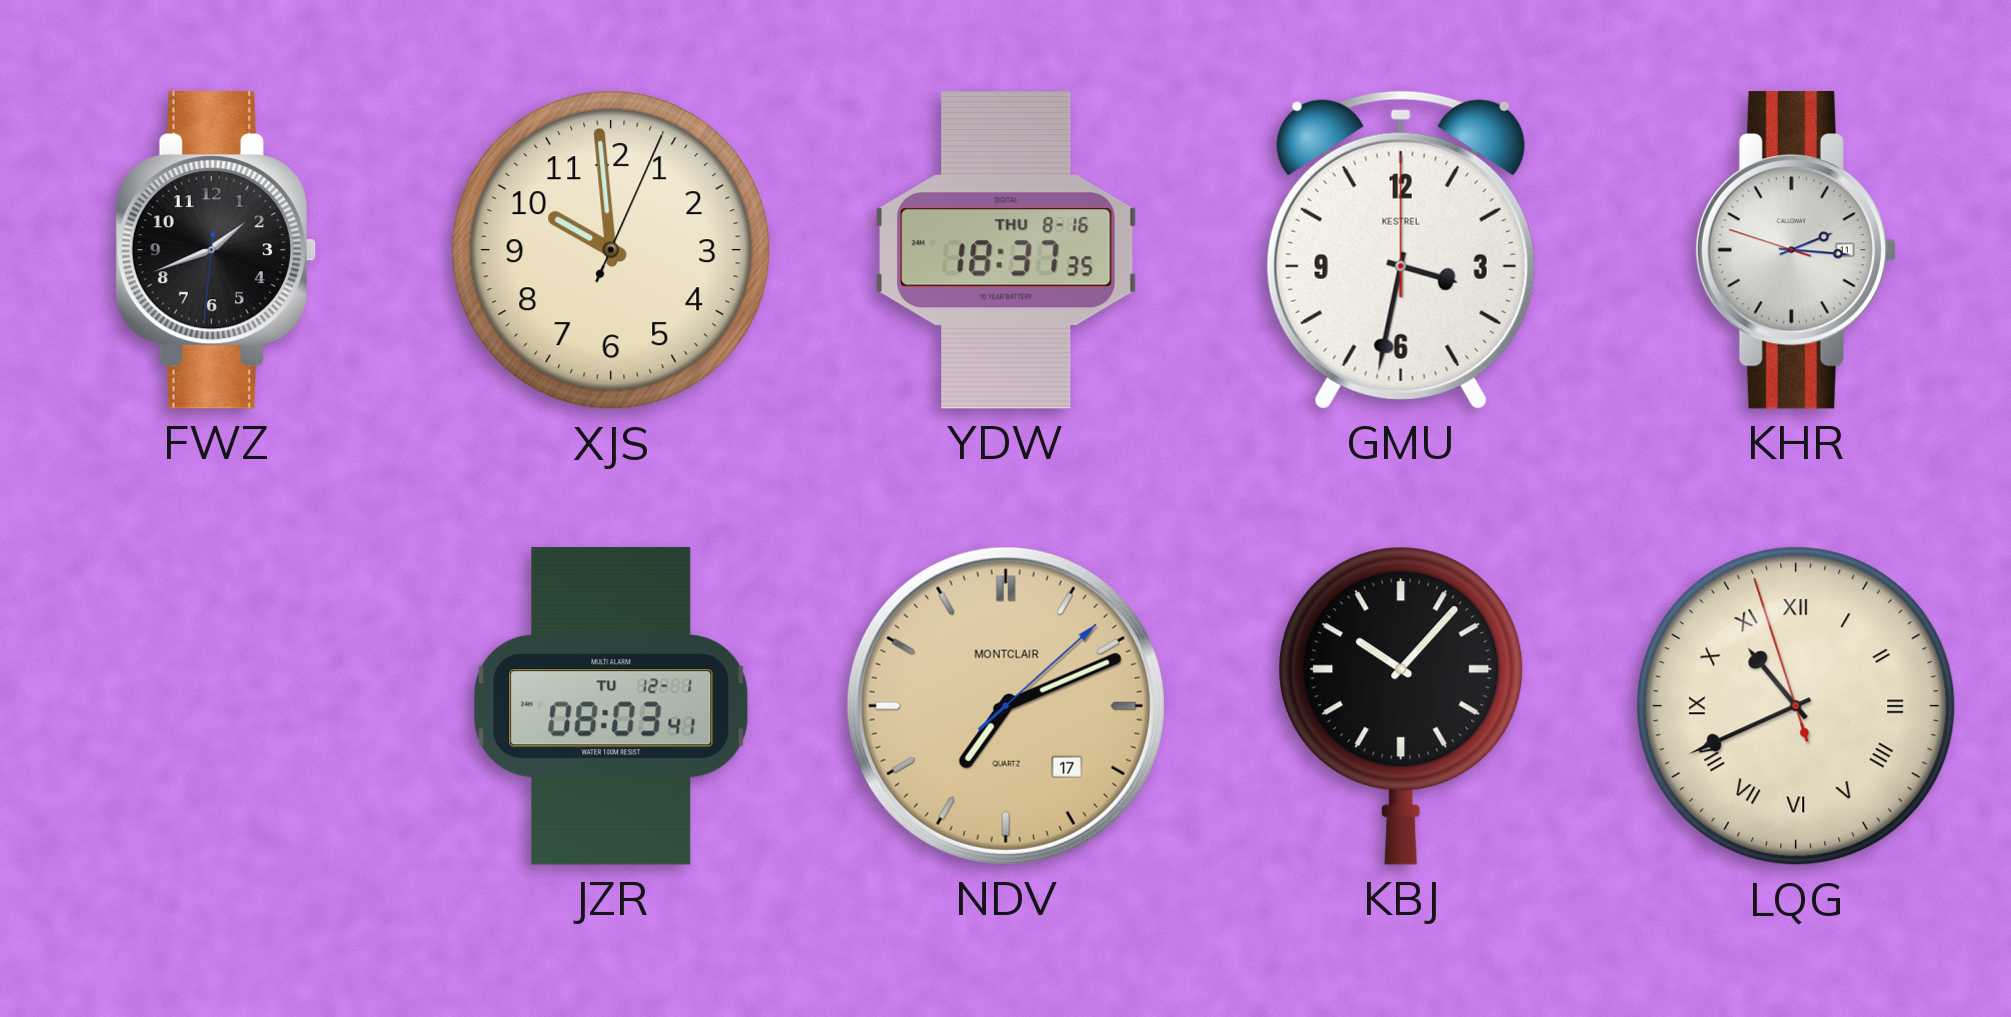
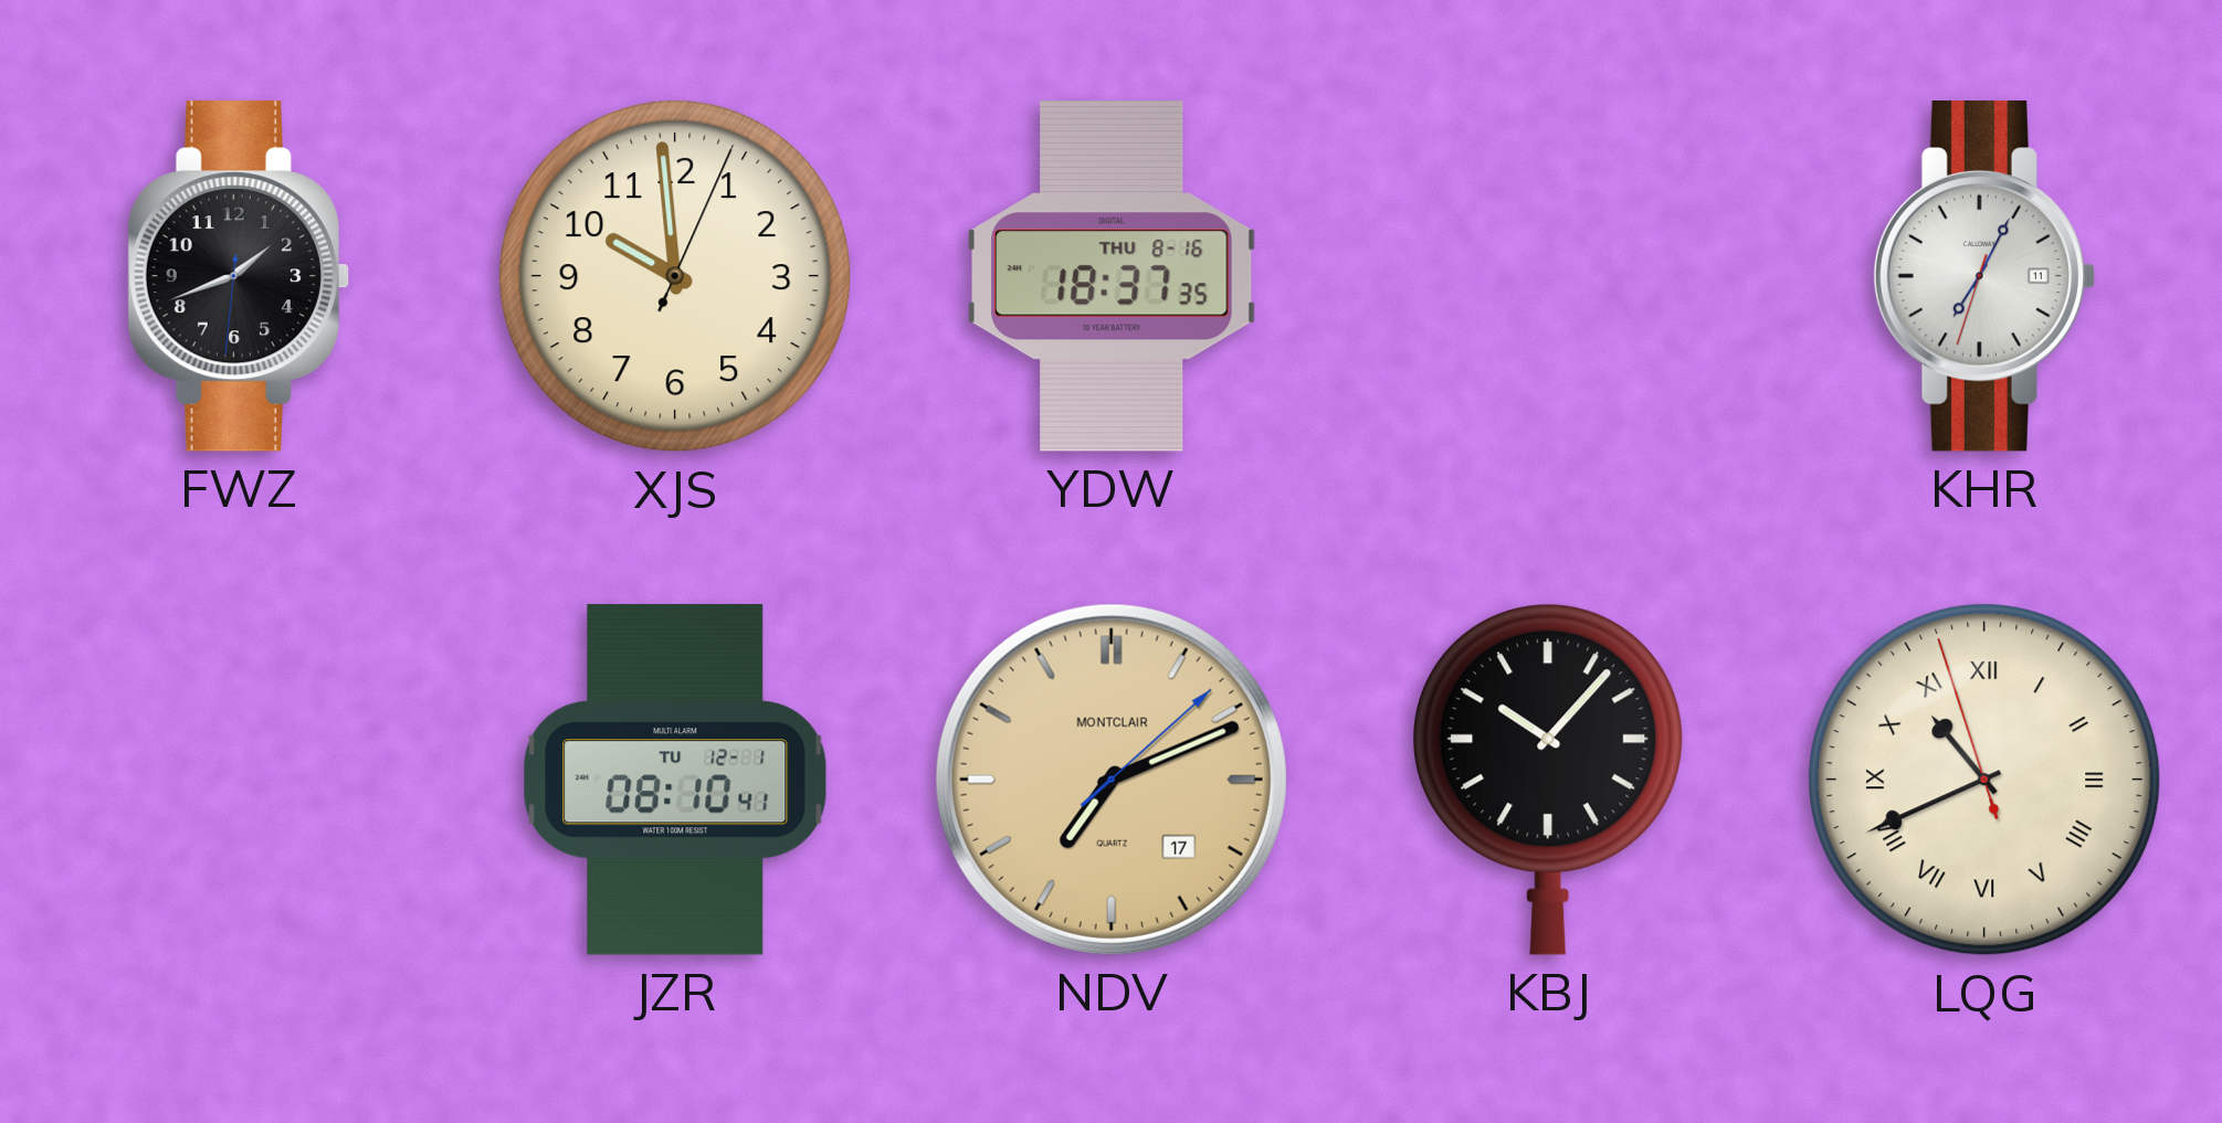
GMU: 3:32 -> none (1401, 250)
KHR: 2:15 -> 7:04 (1984, 277)
JZR: 08:03 -> 08:10 (675, 780)
